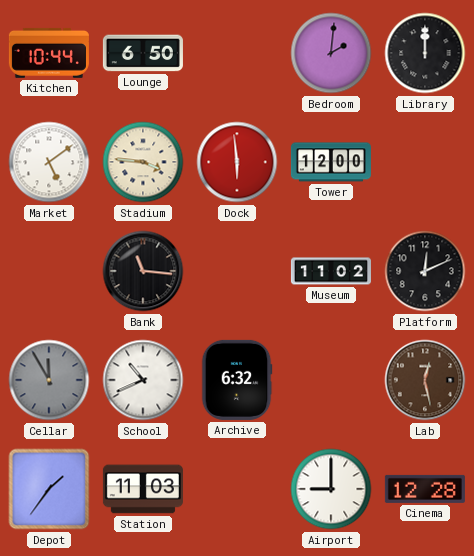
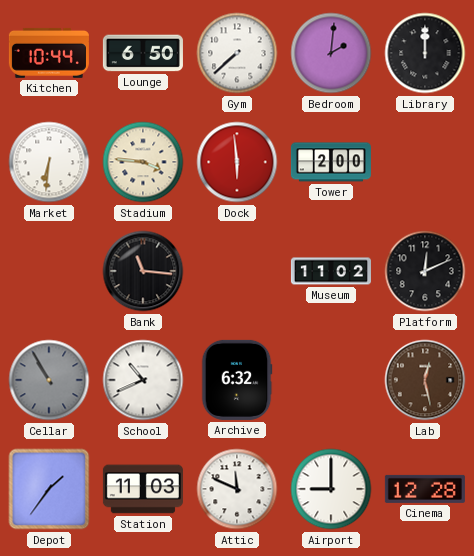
Gym: none -> 7:38 (237, 53)
Market: 5:09 -> 6:31 (49, 162)
Tower: 12:00 -> 2:00 (331, 162)
Cellar: 11:55 -> 10:55 (49, 380)
Attic: none -> 11:49 (237, 489)
